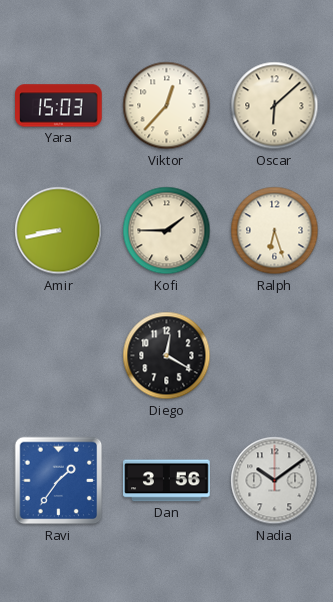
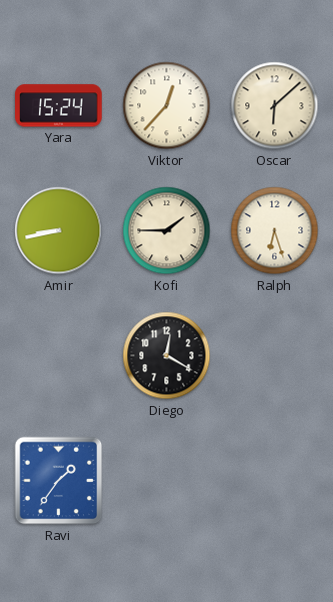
Yara: 15:03 -> 15:24 (59, 106)
Dan: 3:56 -> none (167, 481)
Nadia: 10:09 -> none (275, 481)
